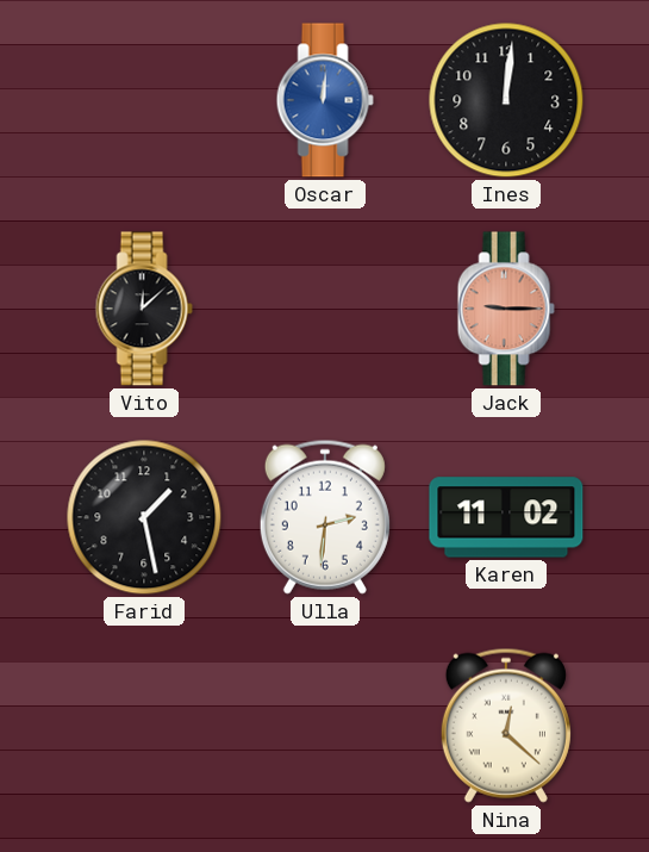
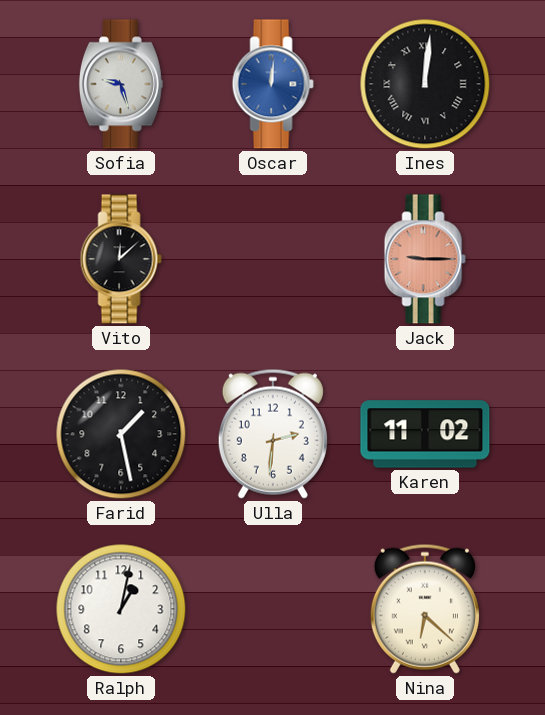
Sofia: none -> 9:27 (121, 84)
Ines numerals: Arabic -> Roman (425, 84)
Ralph: none -> 1:02 (121, 609)
Nina: 12:22 -> 6:22 (425, 609)
